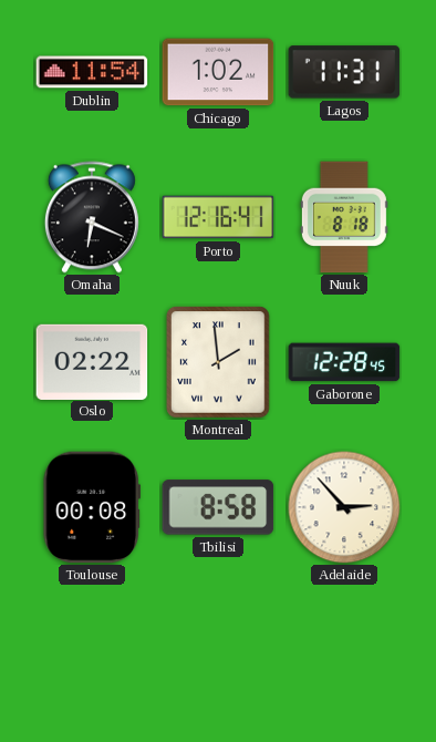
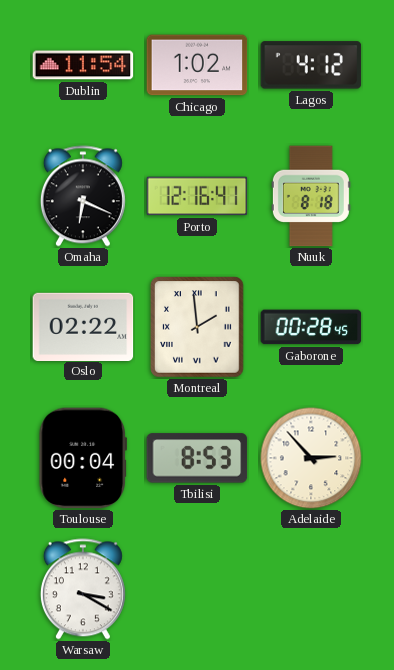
Lagos: 11:31 -> 4:12 (311, 65)
Gaborone: 12:28 -> 00:28 (311, 327)
Toulouse: 00:08 -> 00:04 (82, 458)
Tbilisi: 8:58 -> 8:53 (197, 458)
Warsaw: none -> 3:20 (83, 589)
